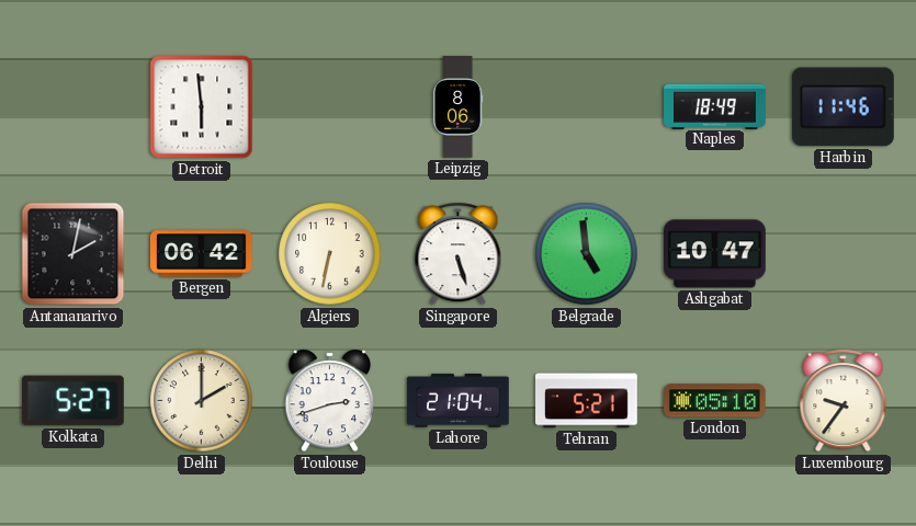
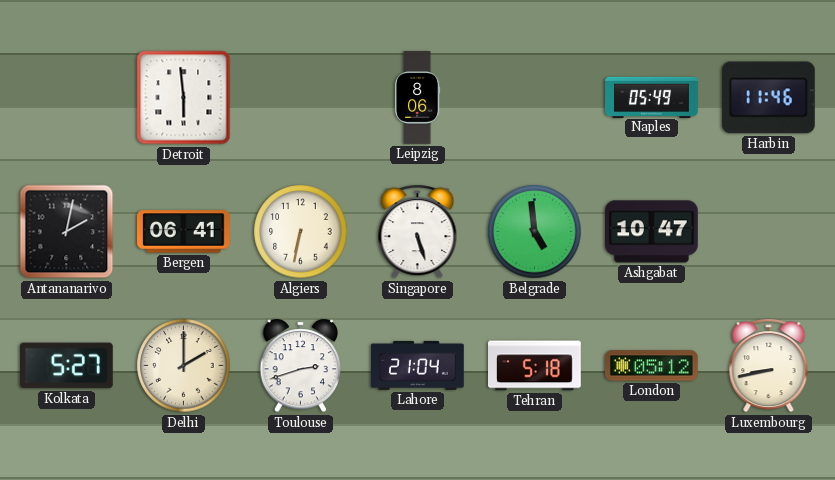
Naples: 18:49 -> 05:49 (652, 97)
Bergen: 06:42 -> 06:41 (184, 232)
Tehran: 5:21 -> 5:18 (535, 366)
London: 05:10 -> 05:12 (652, 366)
Luxembourg: 9:36 -> 8:43 (769, 366)
